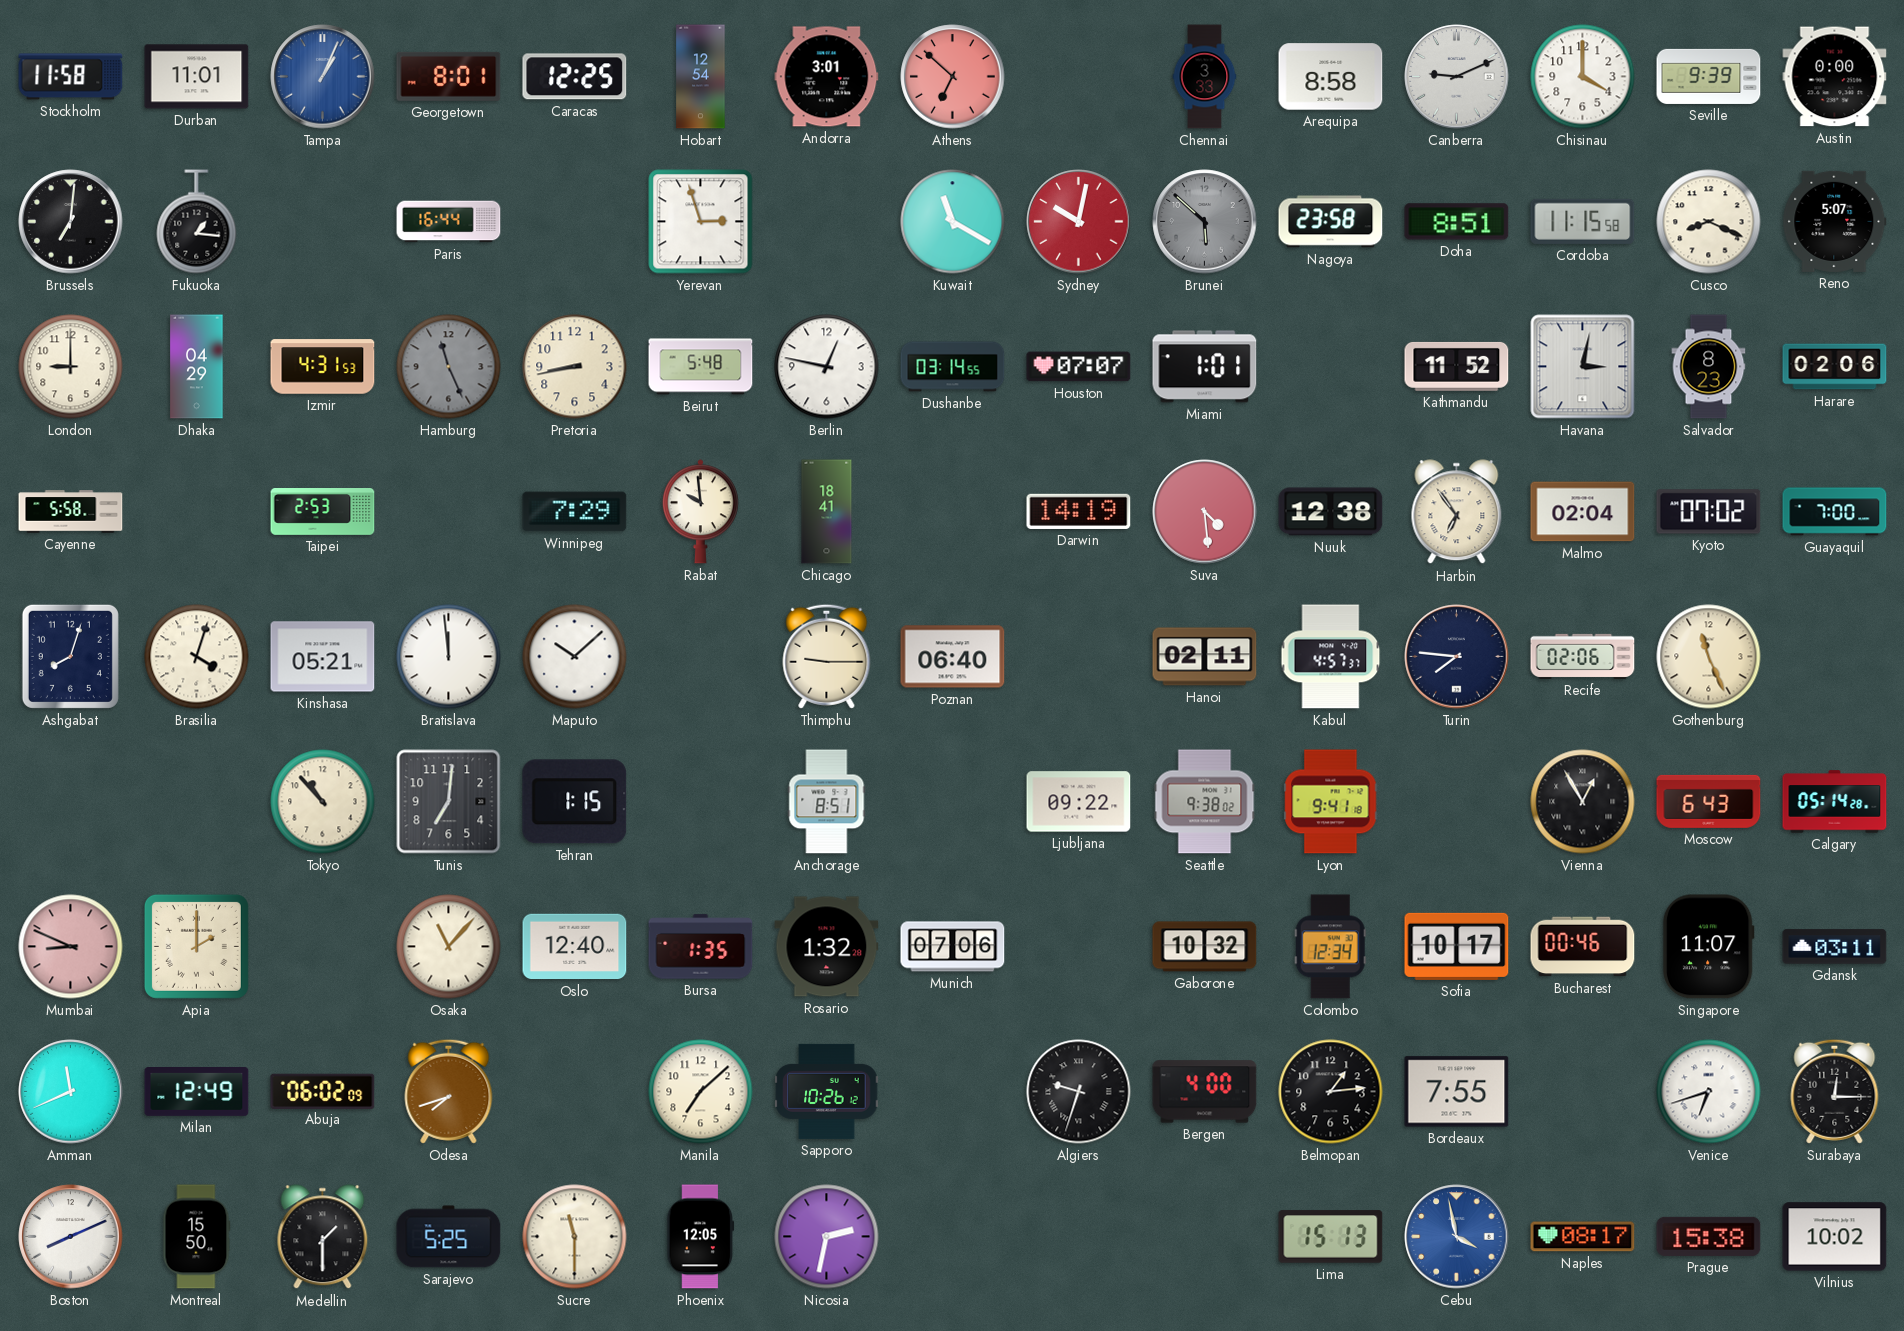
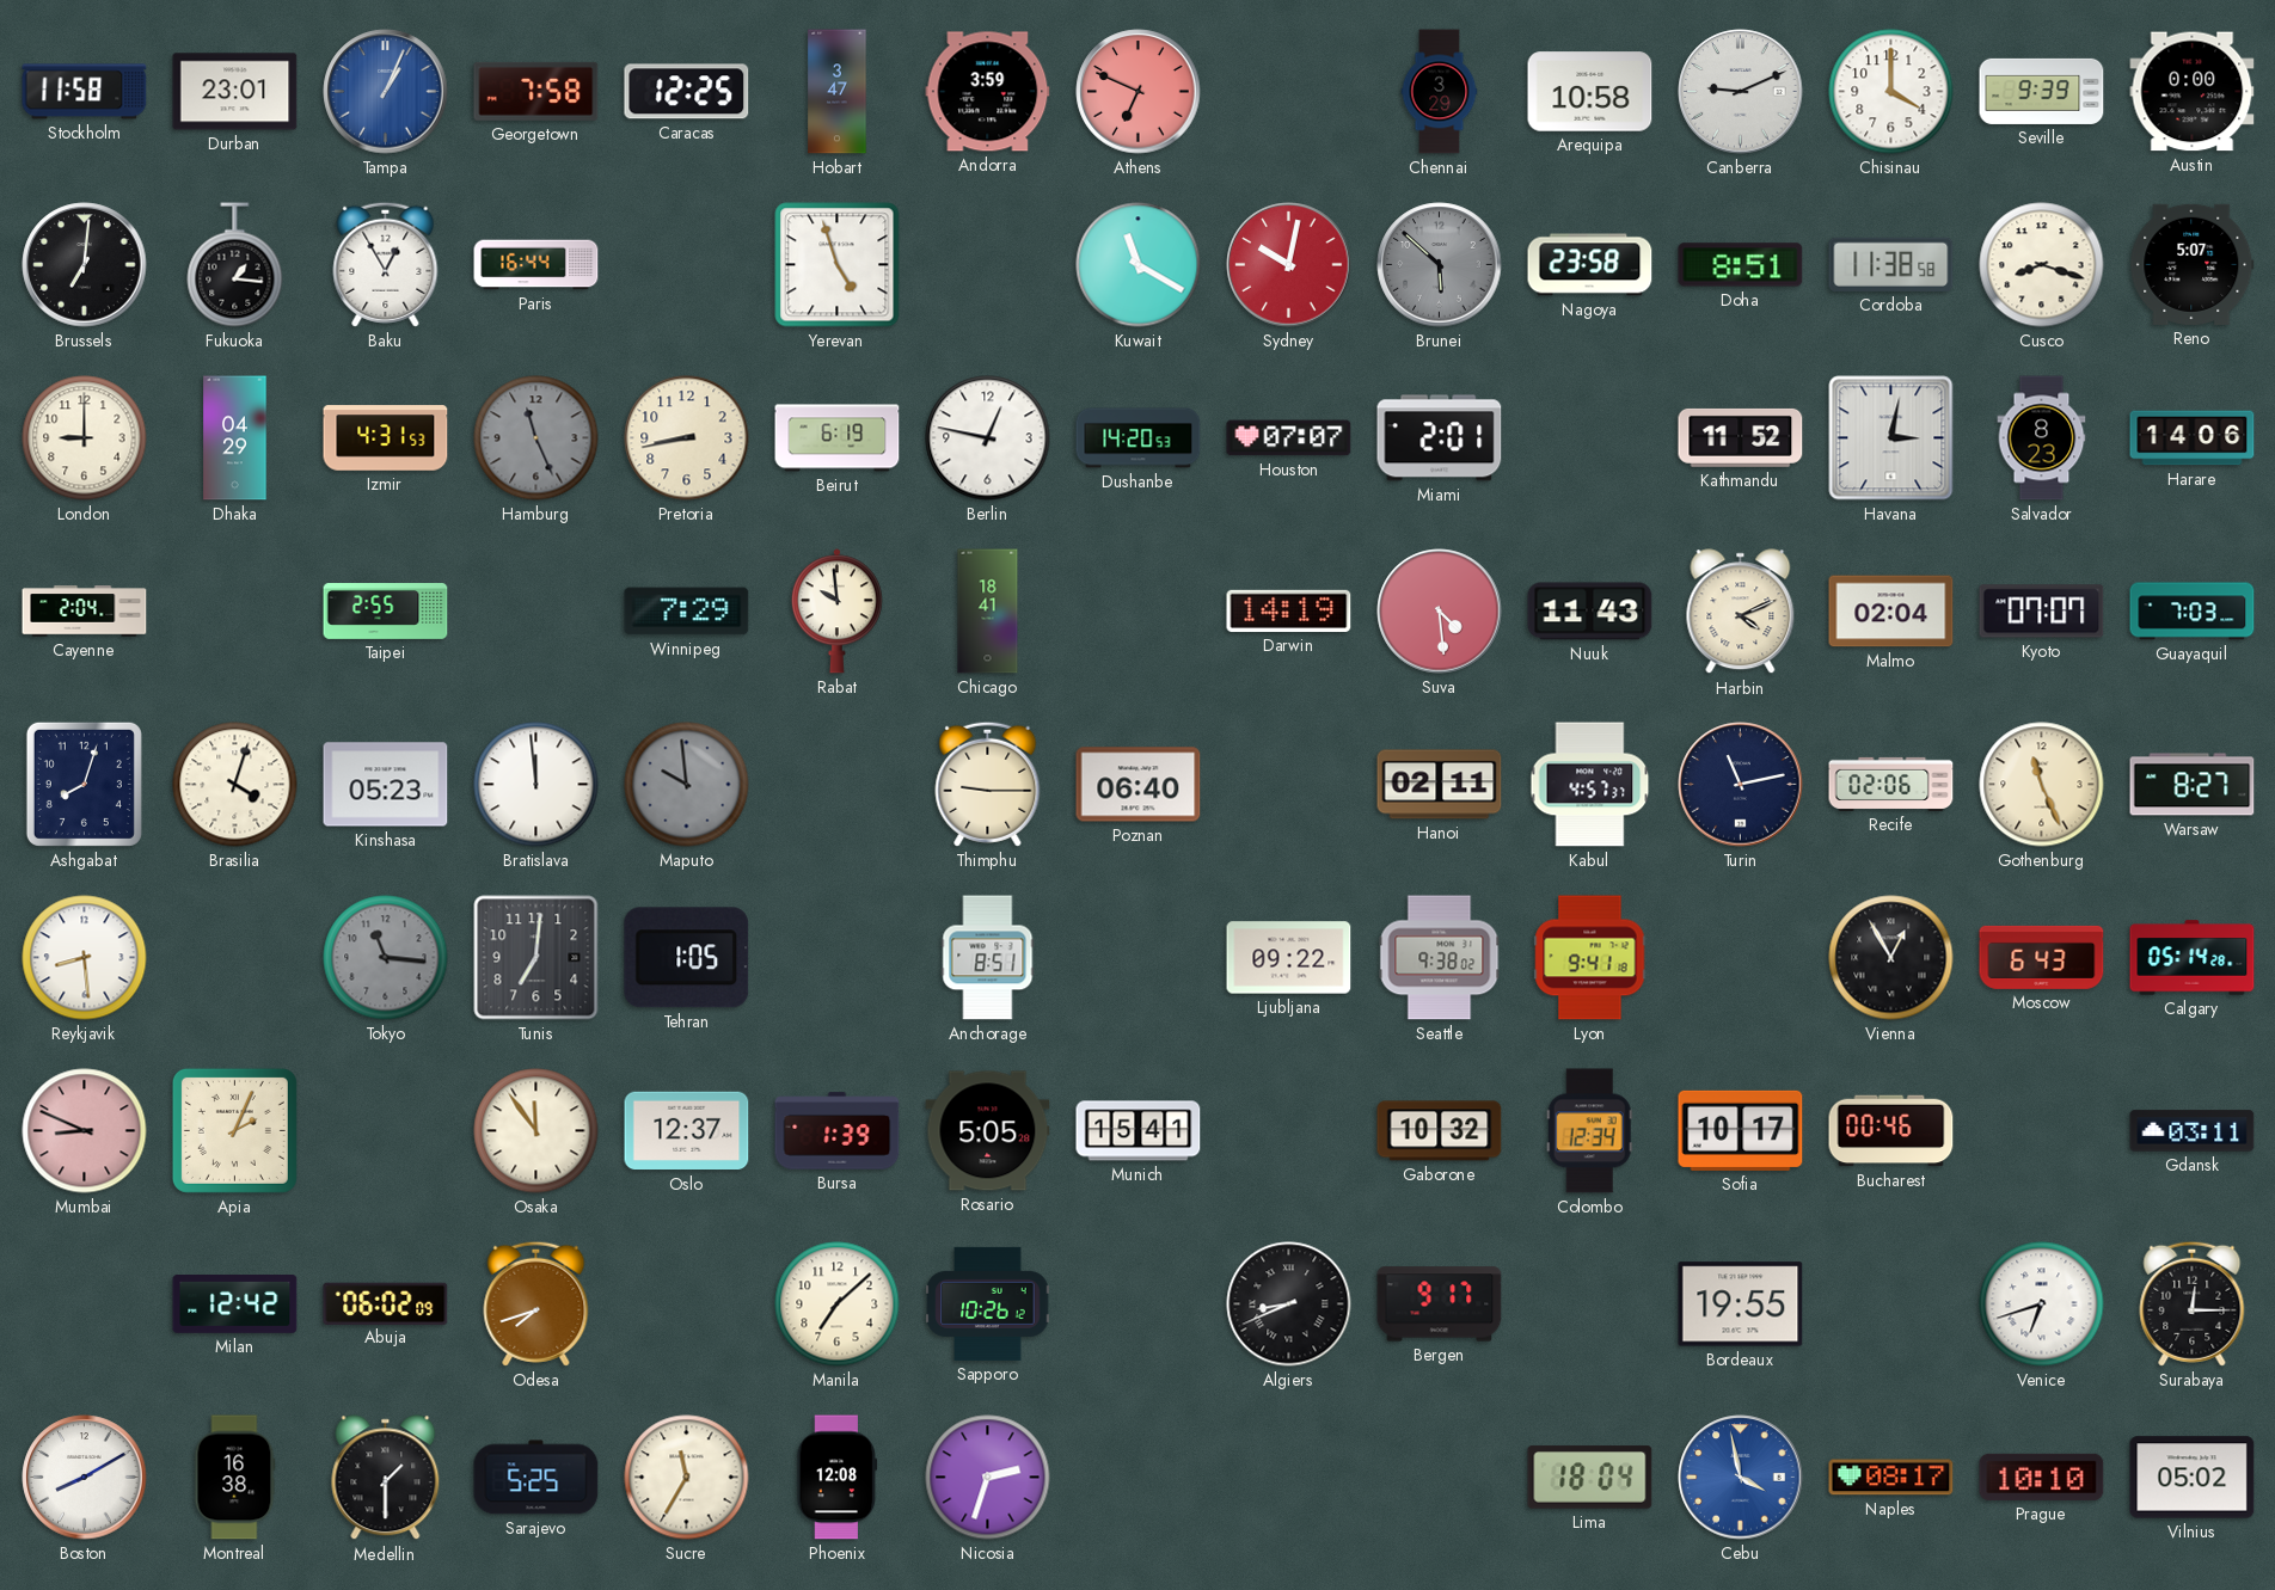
Durban: 11:01 -> 23:01 (235, 92)
Georgetown: 8:01 -> 7:58 (536, 91)
Hobart: 12:54 -> 3:47 (838, 92)
Andorra: 3:01 -> 3:59 (988, 92)
Athens: 6:52 -> 6:49 (1139, 92)
Chennai: 3:33 -> 3:29 (1440, 92)
Arequipa: 8:58 -> 10:58 (1590, 92)
Baku: none -> 12:55 (386, 264)
Yerevan: 2:57 -> 4:57 (838, 265)
Cordoba: 11:15 -> 11:38 (1891, 264)
Cusco: 8:19 -> 8:18 (2042, 265)
Beirut: 5:48 -> 6:19 (838, 438)
Dushanbe: 03:14 -> 14:20 (1139, 438)
Miami: 1:01 -> 2:01 (1440, 438)
Harare: 02:06 -> 14:06 (2193, 438)
Cayenne: 5:58 -> 2:04 (85, 612)
Taipei: 2:53 -> 2:55 (386, 612)
Nuuk: 12:38 -> 11:43 (1590, 612)
Harbin: 6:54 -> 4:11 (1741, 612)
Kyoto: 07:02 -> 07:07 (2042, 612)
Guayaquil: 7:00 -> 7:03 (2193, 612)
Kinshasa: 05:21 -> 05:23 (386, 785)
Maputo: 10:08 -> 9:59 (687, 785)
Maputo dial: white -> grey (687, 785)
Turin: 7:46 -> 11:13 (1741, 785)
Warsaw: none -> 8:27 (2193, 785)
Reykjavik: none -> 8:29 (85, 958)
Tokyo: 10:53 -> 11:16 (386, 958)
Tokyo dial: cream -> grey (386, 958)
Tehran: 1:15 -> 1:05 (687, 958)
Apia: 2:00 -> 2:04 (234, 1130)
Osaka: 11:07 -> 11:54 (536, 1131)
Oslo: 12:40 -> 12:37 (687, 1131)
Bursa: 1:35 -> 1:39 (838, 1131)
Rosario: 1:32 -> 5:05 (988, 1131)
Munich: 07:06 -> 15:41 (1139, 1131)
Singapore: 11:07 -> none (1708, 947)
Amman: 11:41 -> none (71, 1092)
Milan: 12:49 -> 12:42 (235, 1304)
Algiers: 9:33 -> 8:41 (1289, 1304)
Bergen: 4:00 -> 9:17 (1440, 1304)
Belmopan: 1:14 -> none (1331, 1092)
Bordeaux: 7:55 -> 19:55 (1741, 1304)
Boston: 8:11 -> 8:10 (85, 1478)
Montreal: 15:50 -> 16:38 (234, 1478)
Sucre: 11:30 -> 11:35 (687, 1478)
Phoenix: 12:05 -> 12:08 (838, 1478)
Nicosia: 2:32 -> 2:33 (988, 1478)
Lima: 15:13 -> 18:04 (1590, 1478)
Prague: 15:38 -> 10:10 (2042, 1477)
Vilnius: 10:02 -> 05:02 (2193, 1478)
